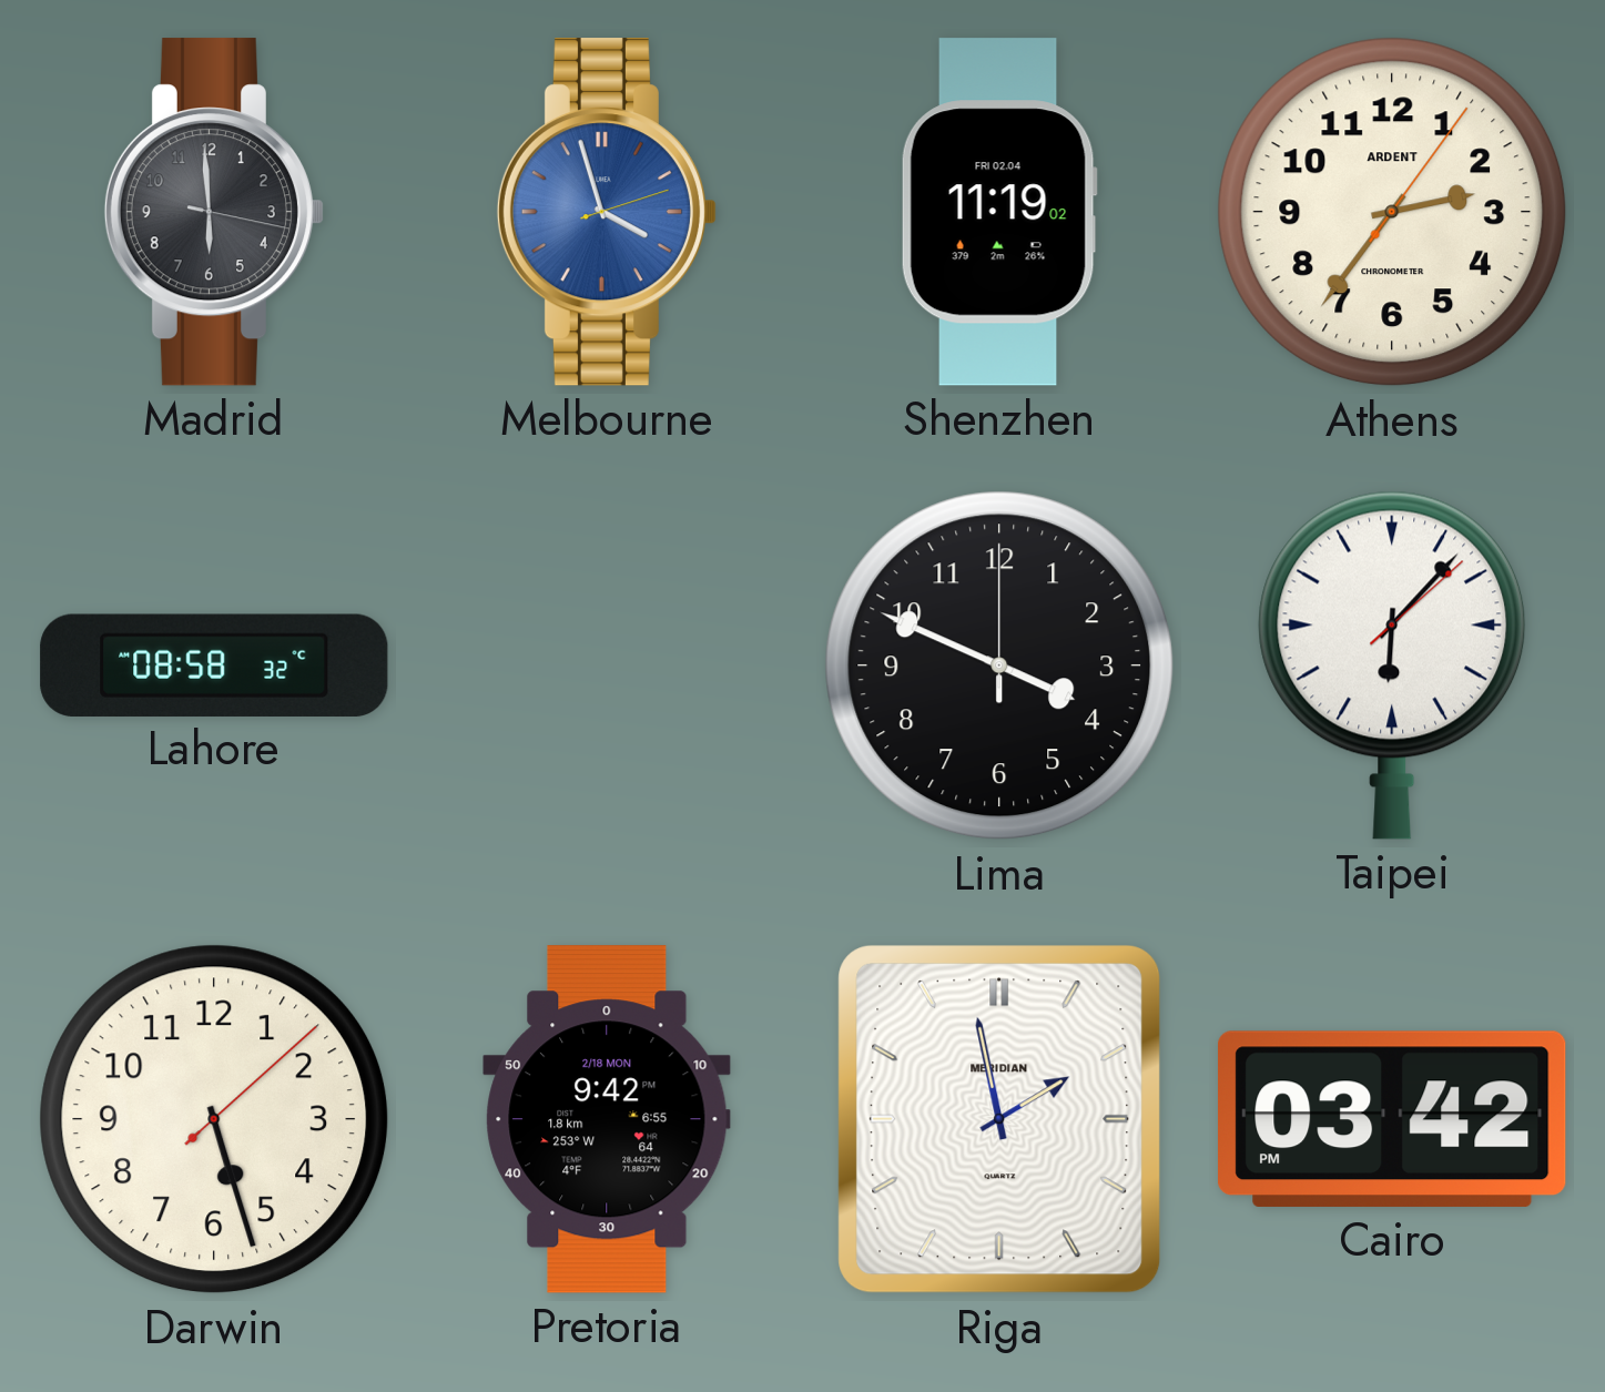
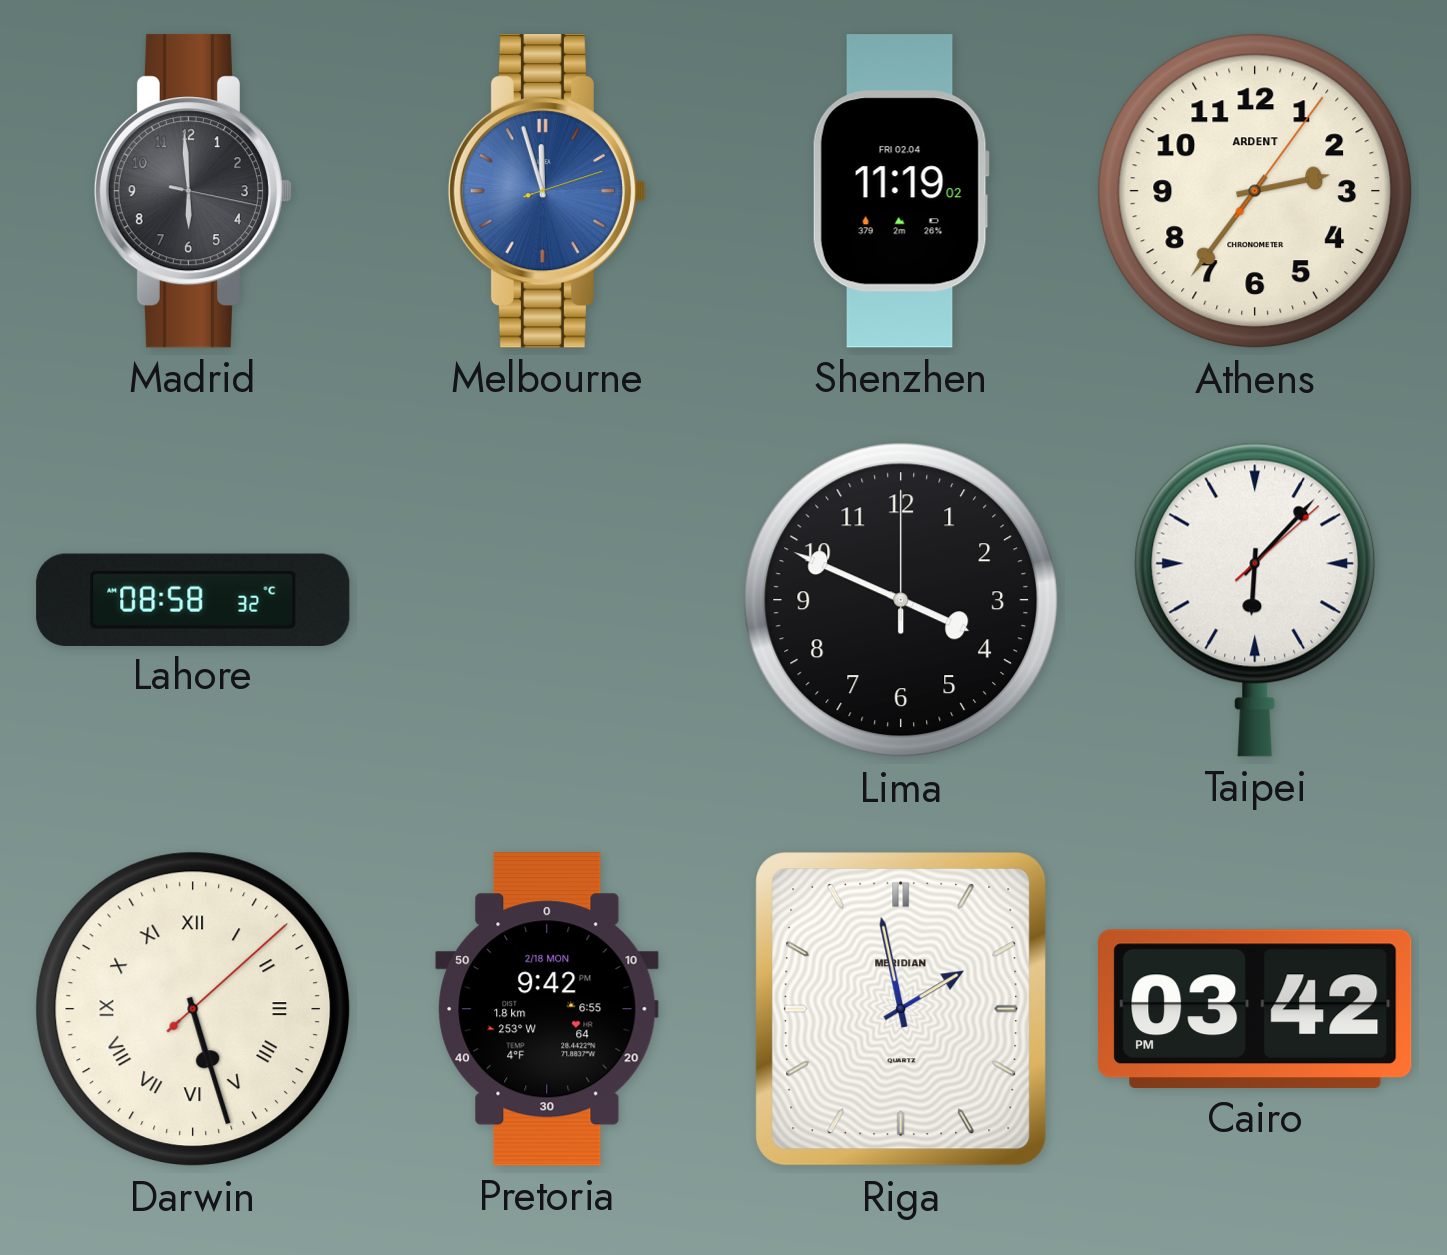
Melbourne: 3:57 -> 11:57 (546, 191)
Darwin numerals: Arabic -> Roman (193, 1009)
